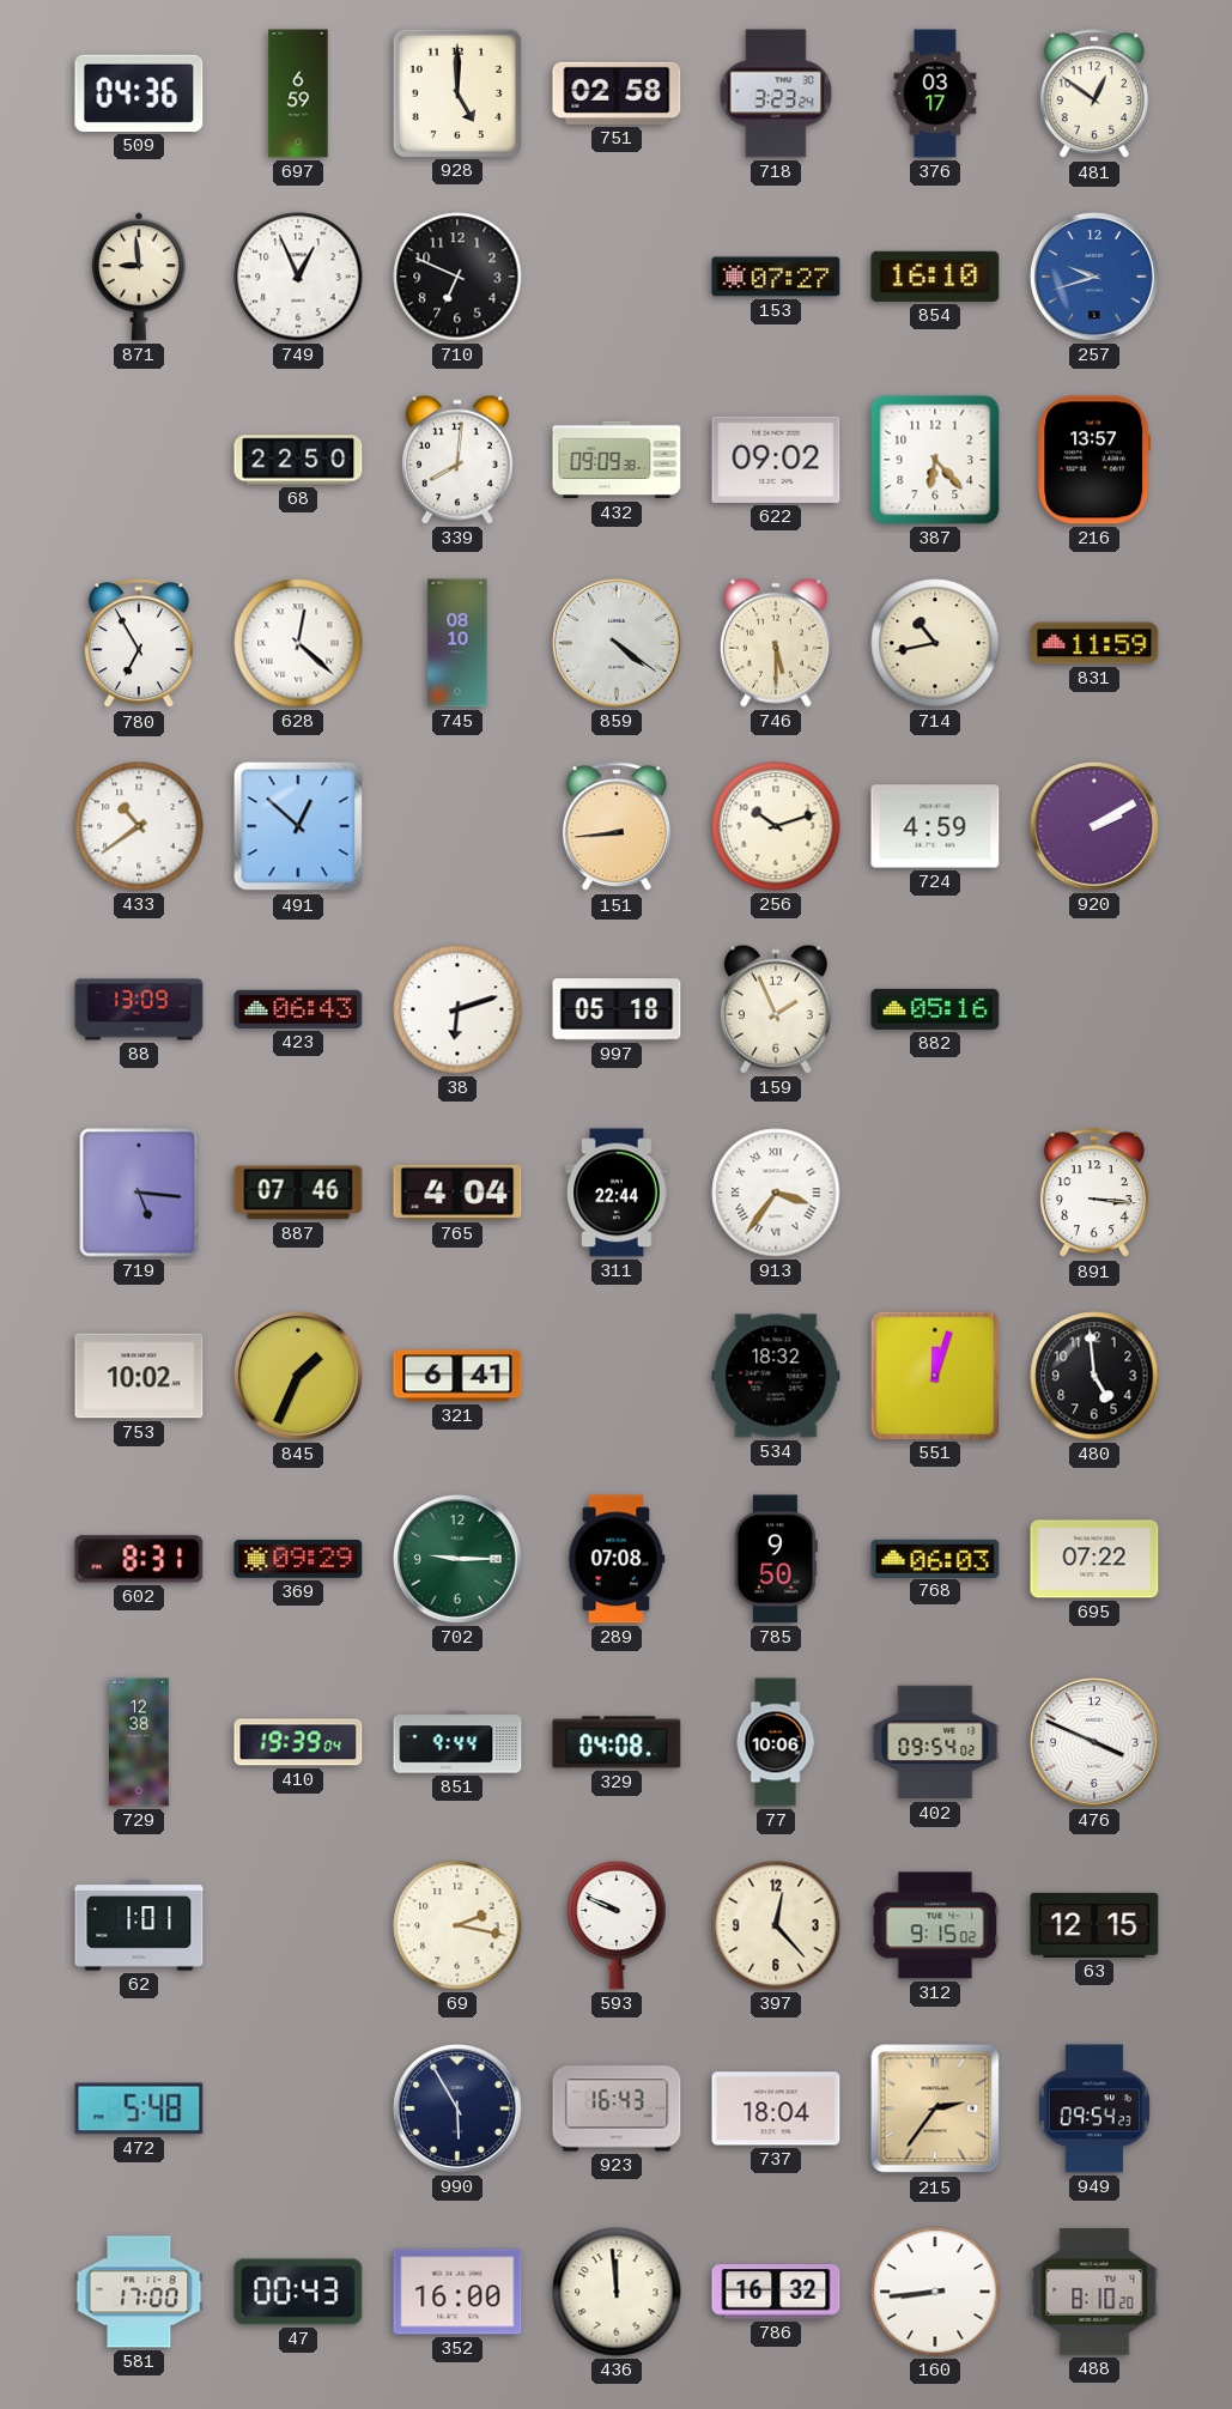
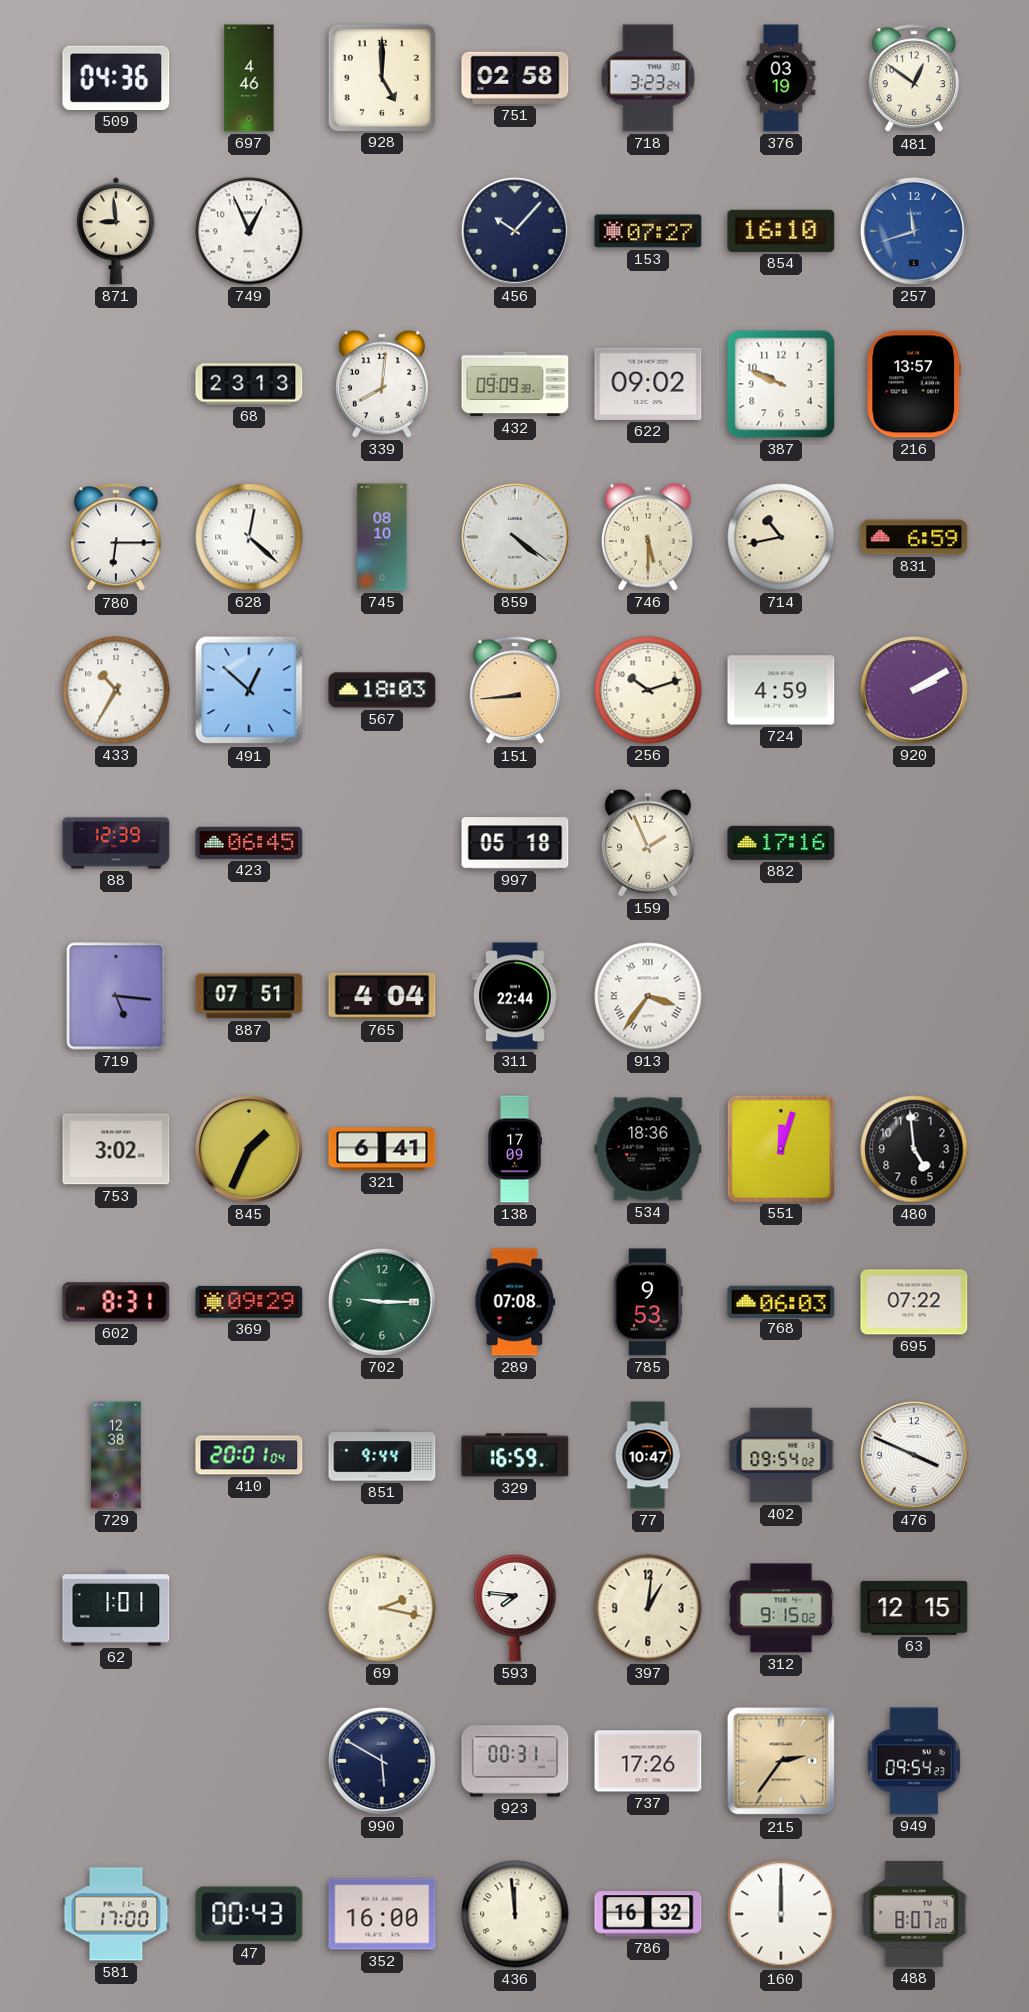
697: 6:59 -> 4:46 (249, 78)
376: 03:17 -> 03:19 (781, 78)
710: 6:49 -> none (457, 277)
456: none -> 10:07 (515, 231)
257: 9:42 -> 11:42 (914, 231)
68: 22:50 -> 23:13 (249, 384)
387: 6:23 -> 9:49 (781, 384)
780: 6:55 -> 6:15 (116, 538)
831: 11:59 -> 6:59 (914, 537)
433: 10:39 -> 10:35 (116, 690)
567: none -> 18:03 (382, 690)
88: 13:09 -> 12:39 (116, 843)
423: 06:43 -> 06:45 (249, 843)
38: 6:12 -> none (457, 1009)
882: 05:16 -> 17:16 (781, 843)
887: 07:46 -> 07:51 (249, 996)
891: 3:16 -> none (1094, 1194)
753: 10:02 -> 3:02 (116, 1149)
138: none -> 17:09 (515, 1149)
534: 18:32 -> 18:36 (648, 1149)
785: 9:50 -> 9:53 (648, 1302)
410: 19:39 -> 20:01 (249, 1455)
329: 04:08 -> 16:59 (515, 1455)
77: 10:06 -> 10:47 (648, 1455)
593: 9:49 -> 7:46 (515, 1608)
397: 12:23 -> 1:01 (648, 1608)
472: 5:48 -> none (139, 2108)
990: 5:55 -> 5:50 (382, 1761)
923: 16:43 -> 00:31 (515, 1761)
737: 18:04 -> 17:26 (648, 1761)
160: 8:44 -> 12:00 (781, 1914)
488: 8:10 -> 8:07 (914, 1914)
